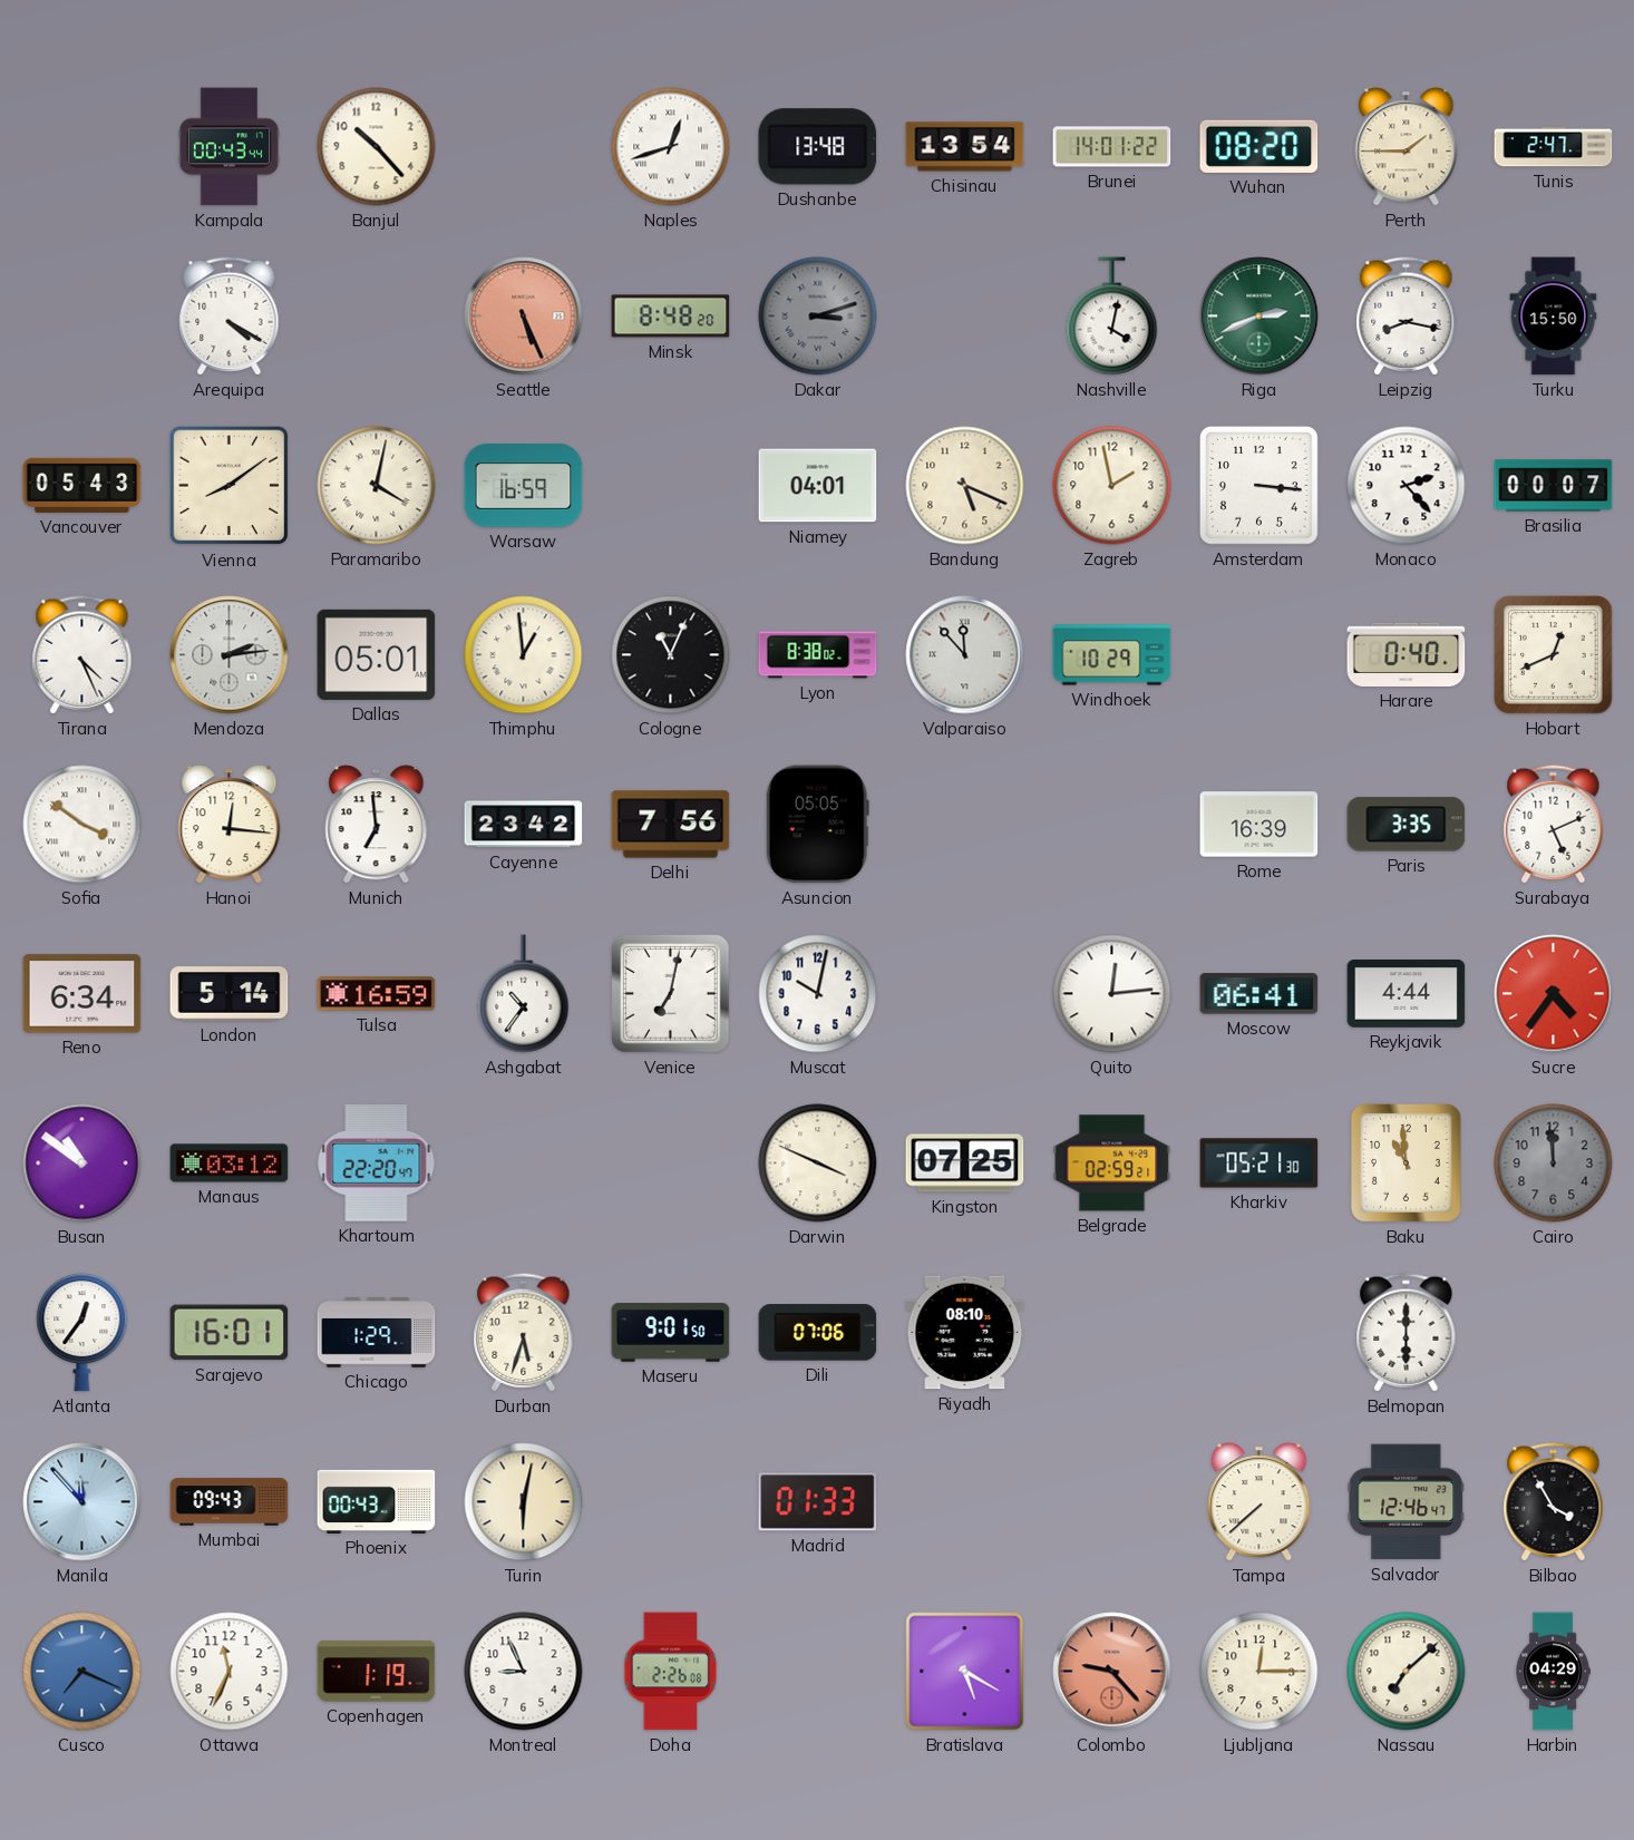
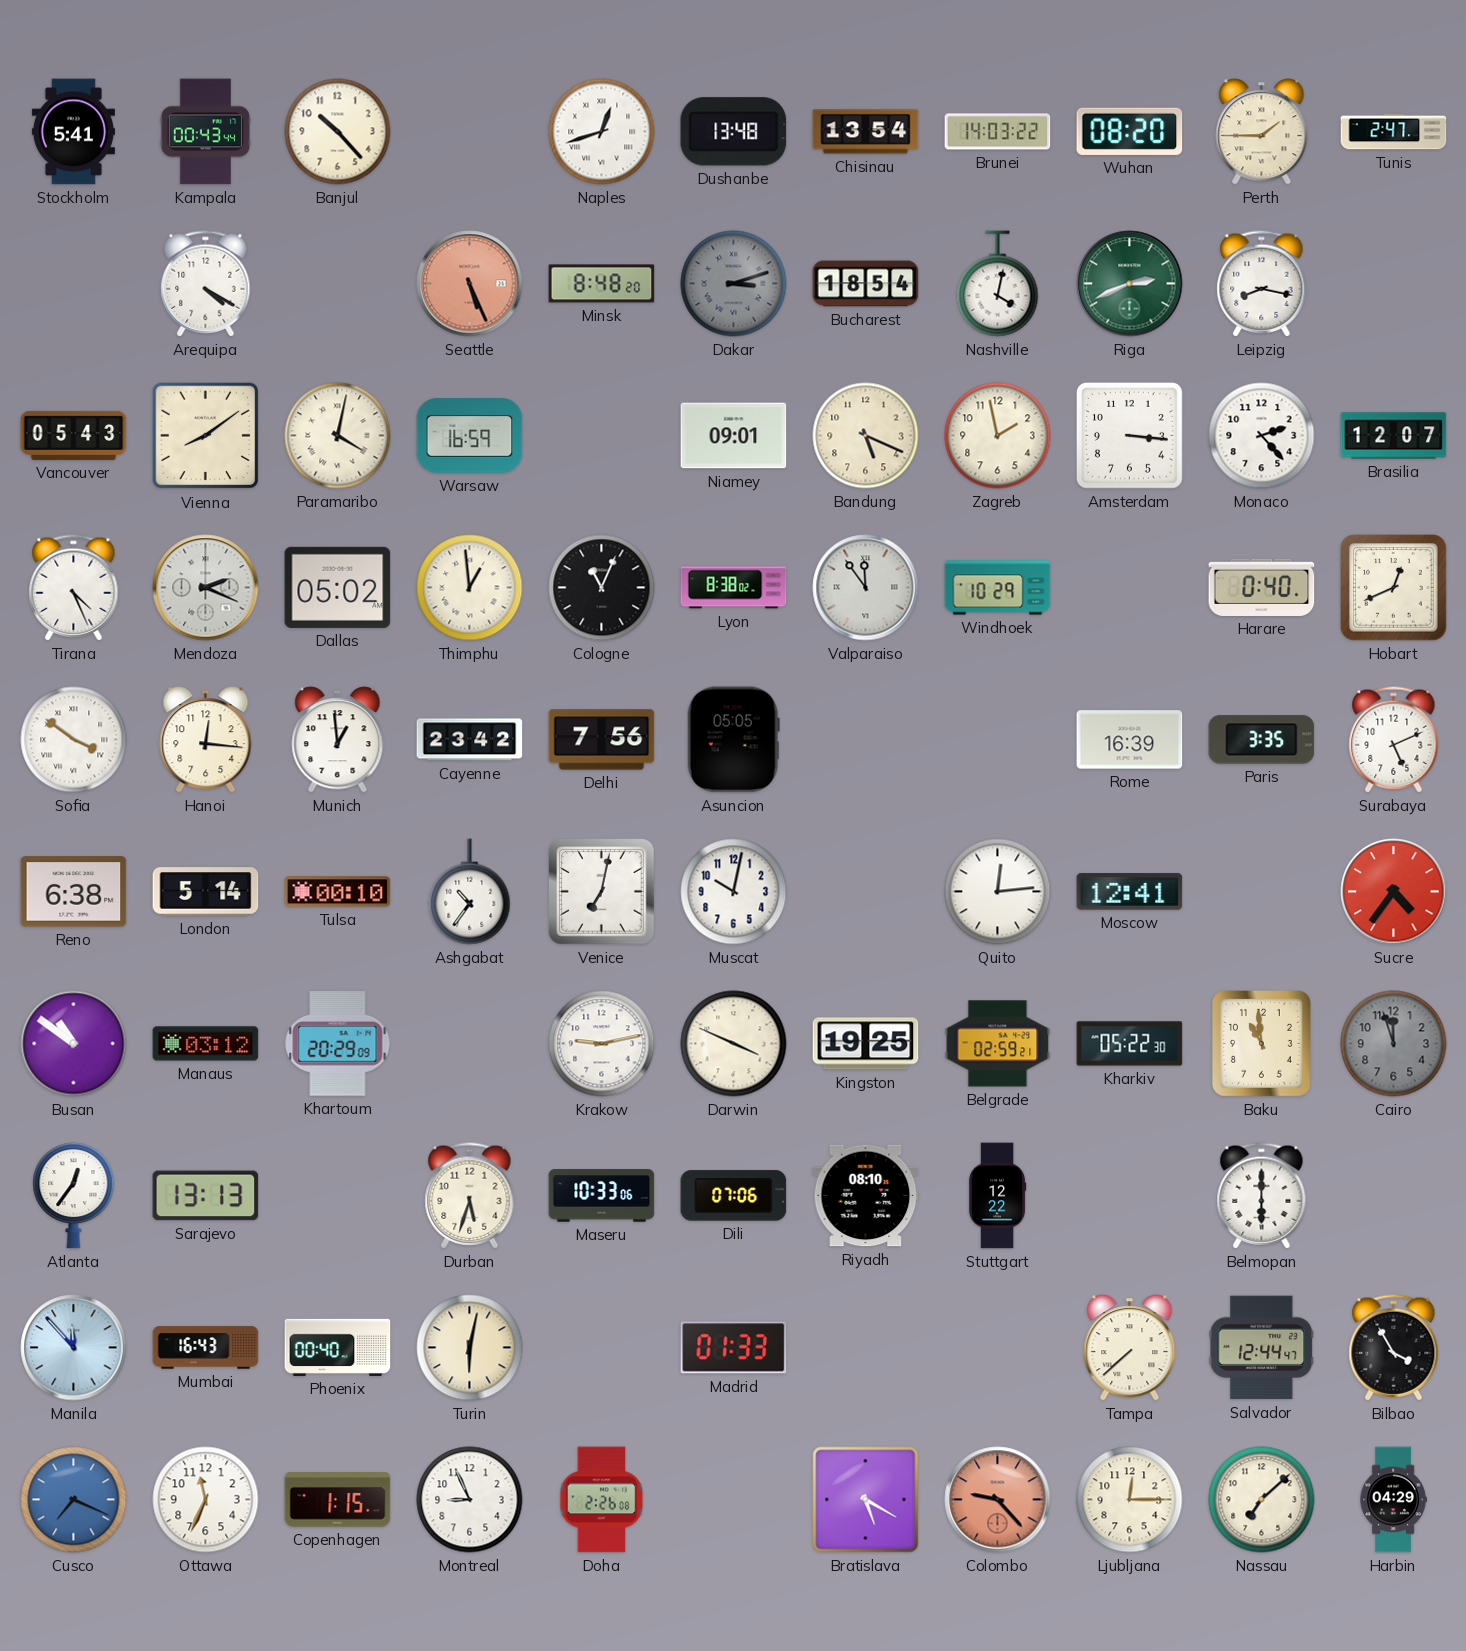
Stockholm: none -> 5:41 (73, 132)
Brunei: 14:01 -> 14:03 (998, 132)
Bucharest: none -> 18:54 (866, 284)
Turku: 15:50 -> none (1554, 317)
Niamey: 04:01 -> 09:01 (734, 436)
Brasilia: 00:07 -> 12:07 (1394, 436)
Mendoza: 2:14 -> 2:19 (206, 588)
Dallas: 05:01 -> 05:02 (338, 587)
Valparaiso: 11:53 -> 11:54 (866, 588)
Munich: 6:59 -> 12:59 (338, 740)
Reno: 6:34 -> 6:38 (74, 892)
Tulsa: 16:59 -> 00:10 (338, 892)
Moscow: 06:41 -> 12:41 (1130, 892)
Reykjavik: 4:44 -> none (1407, 994)
Khartoum: 22:20 -> 20:29 (338, 1044)
Krakow: none -> 9:13 (602, 1044)
Kingston: 07:25 -> 19:25 (866, 1044)
Kharkiv: 05:21 -> 05:22 (1130, 1044)
Cairo: 11:59 -> 11:57 (1394, 1044)
Sarajevo: 16:01 -> 13:13 (206, 1196)
Chicago: 1:29 -> none (377, 1333)
Maseru: 9:01 -> 10:33 (602, 1196)
Stuttgart: none -> 12:22 (997, 1196)
Mumbai: 09:43 -> 16:43 (206, 1348)
Phoenix: 00:43 -> 00:40 (338, 1347)
Salvador: 12:46 -> 12:44 (1262, 1348)
Copenhagen: 1:19 -> 1:15 (338, 1500)
